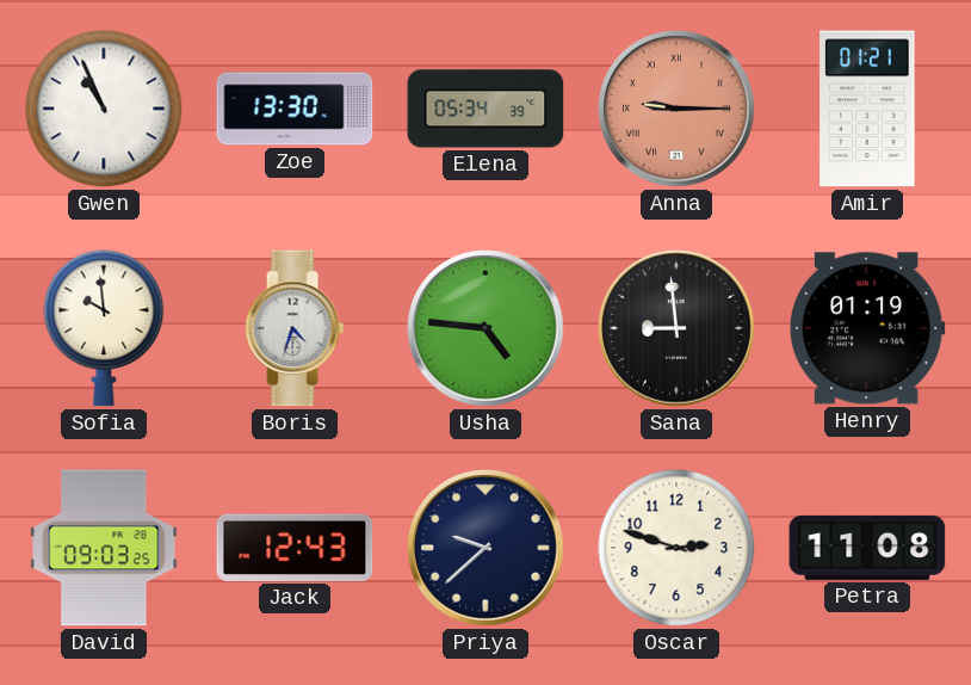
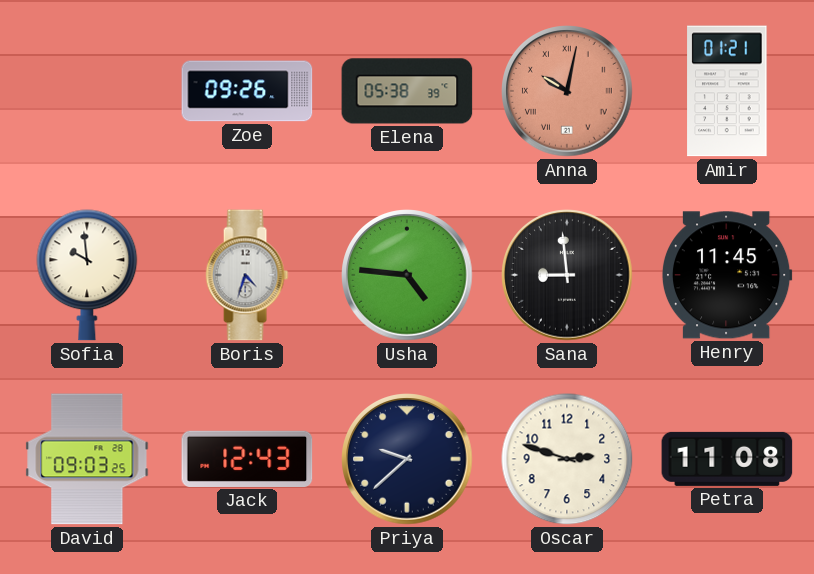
Gwen: 10:56 -> none (104, 109)
Zoe: 13:30 -> 09:26 (247, 91)
Elena: 05:34 -> 05:38 (407, 91)
Anna: 9:15 -> 10:02 (567, 91)
Henry: 01:19 -> 11:45 (727, 275)
